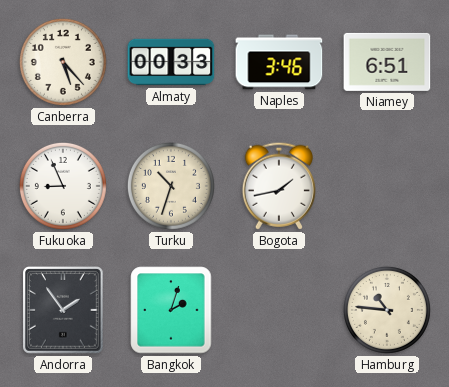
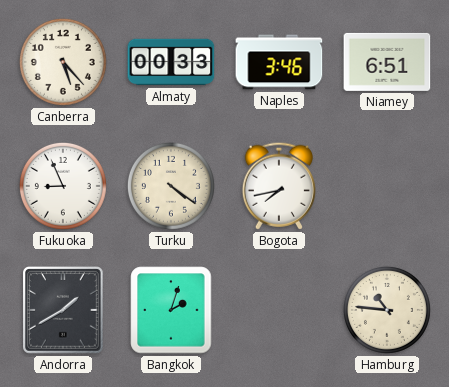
Turku: 10:33 -> 4:21 (171, 186)
Bogota: 1:43 -> 7:43 (279, 186)
Andorra: 1:54 -> 1:40 (64, 310)
